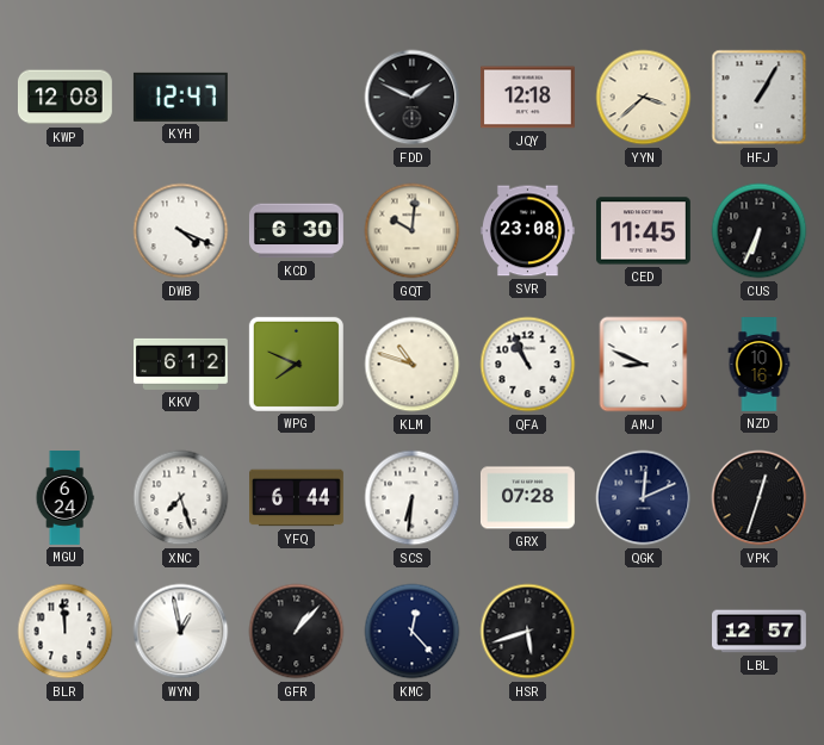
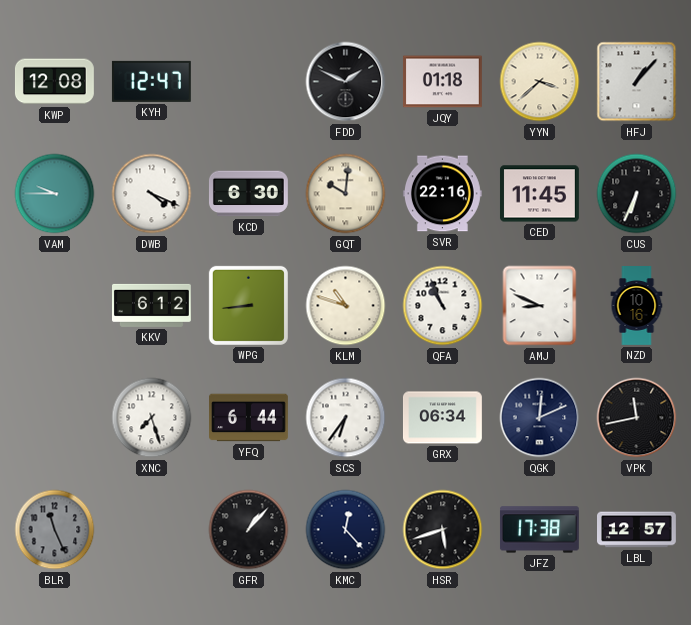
JQY: 12:18 -> 01:18 (442, 82)
HFJ: 1:05 -> 1:07 (637, 82)
VAM: none -> 9:45 (55, 194)
SVR: 23:08 -> 22:16 (442, 194)
WPG: 7:49 -> 8:44 (248, 305)
MGU: 6:24 -> none (64, 498)
SCS: 6:31 -> 6:36 (346, 418)
GRX: 07:28 -> 06:34 (443, 418)
VPK: 12:33 -> 11:43 (637, 418)
BLR: 11:59 -> 11:26 (55, 530)
BLR dial: white -> grey (55, 530)
WYN: 12:58 -> none (181, 632)
JFZ: none -> 17:38 (539, 530)
